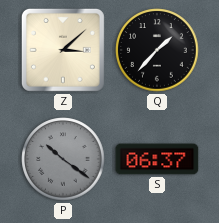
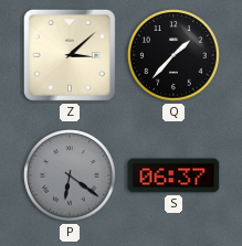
P: 10:21 -> 6:21 (70, 175)
